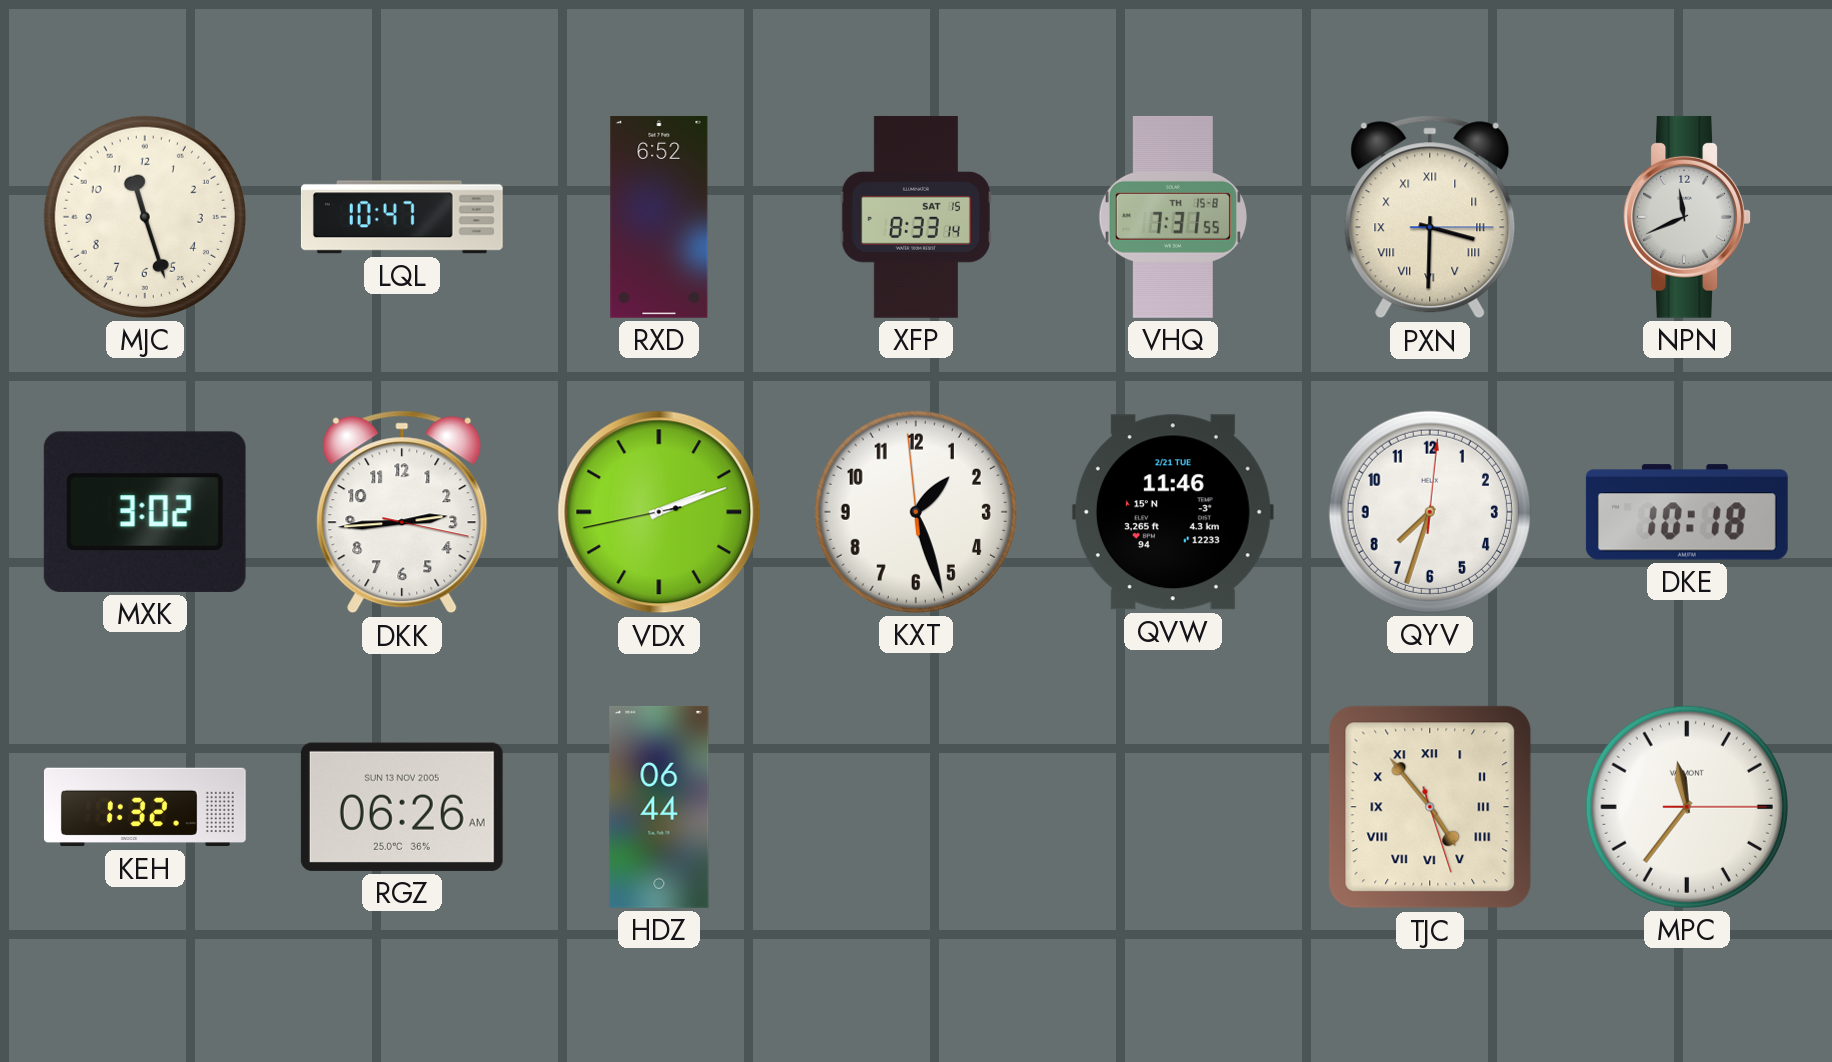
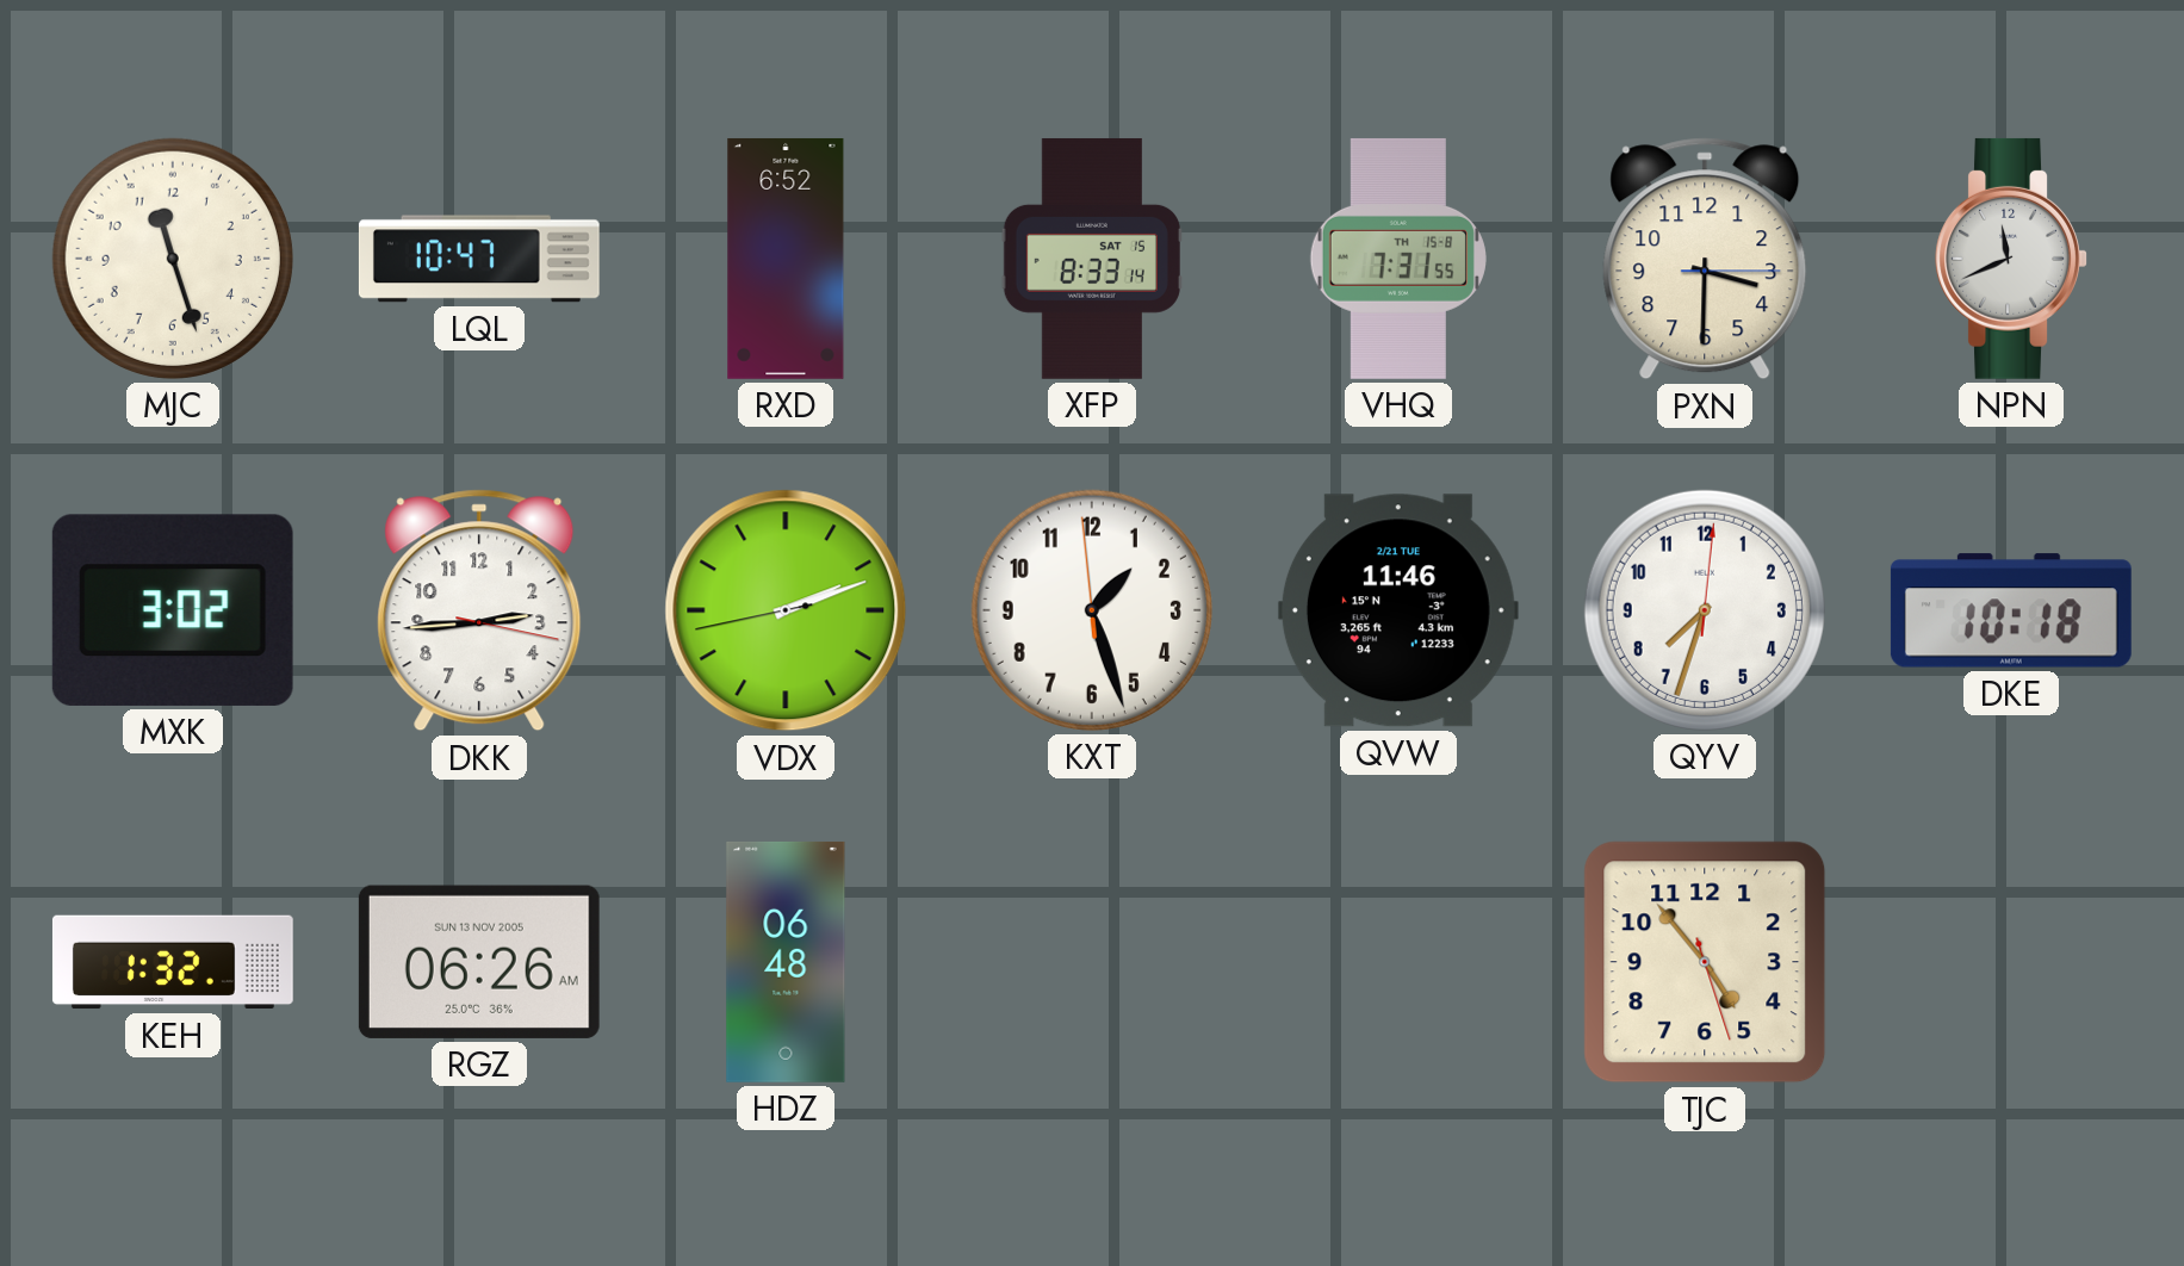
PXN numerals: Roman -> Arabic (1705, 259)
HDZ: 06:44 -> 06:48 (786, 962)
TJC numerals: Roman -> Arabic (1705, 962)
MPC: 11:36 -> none (1687, 807)
